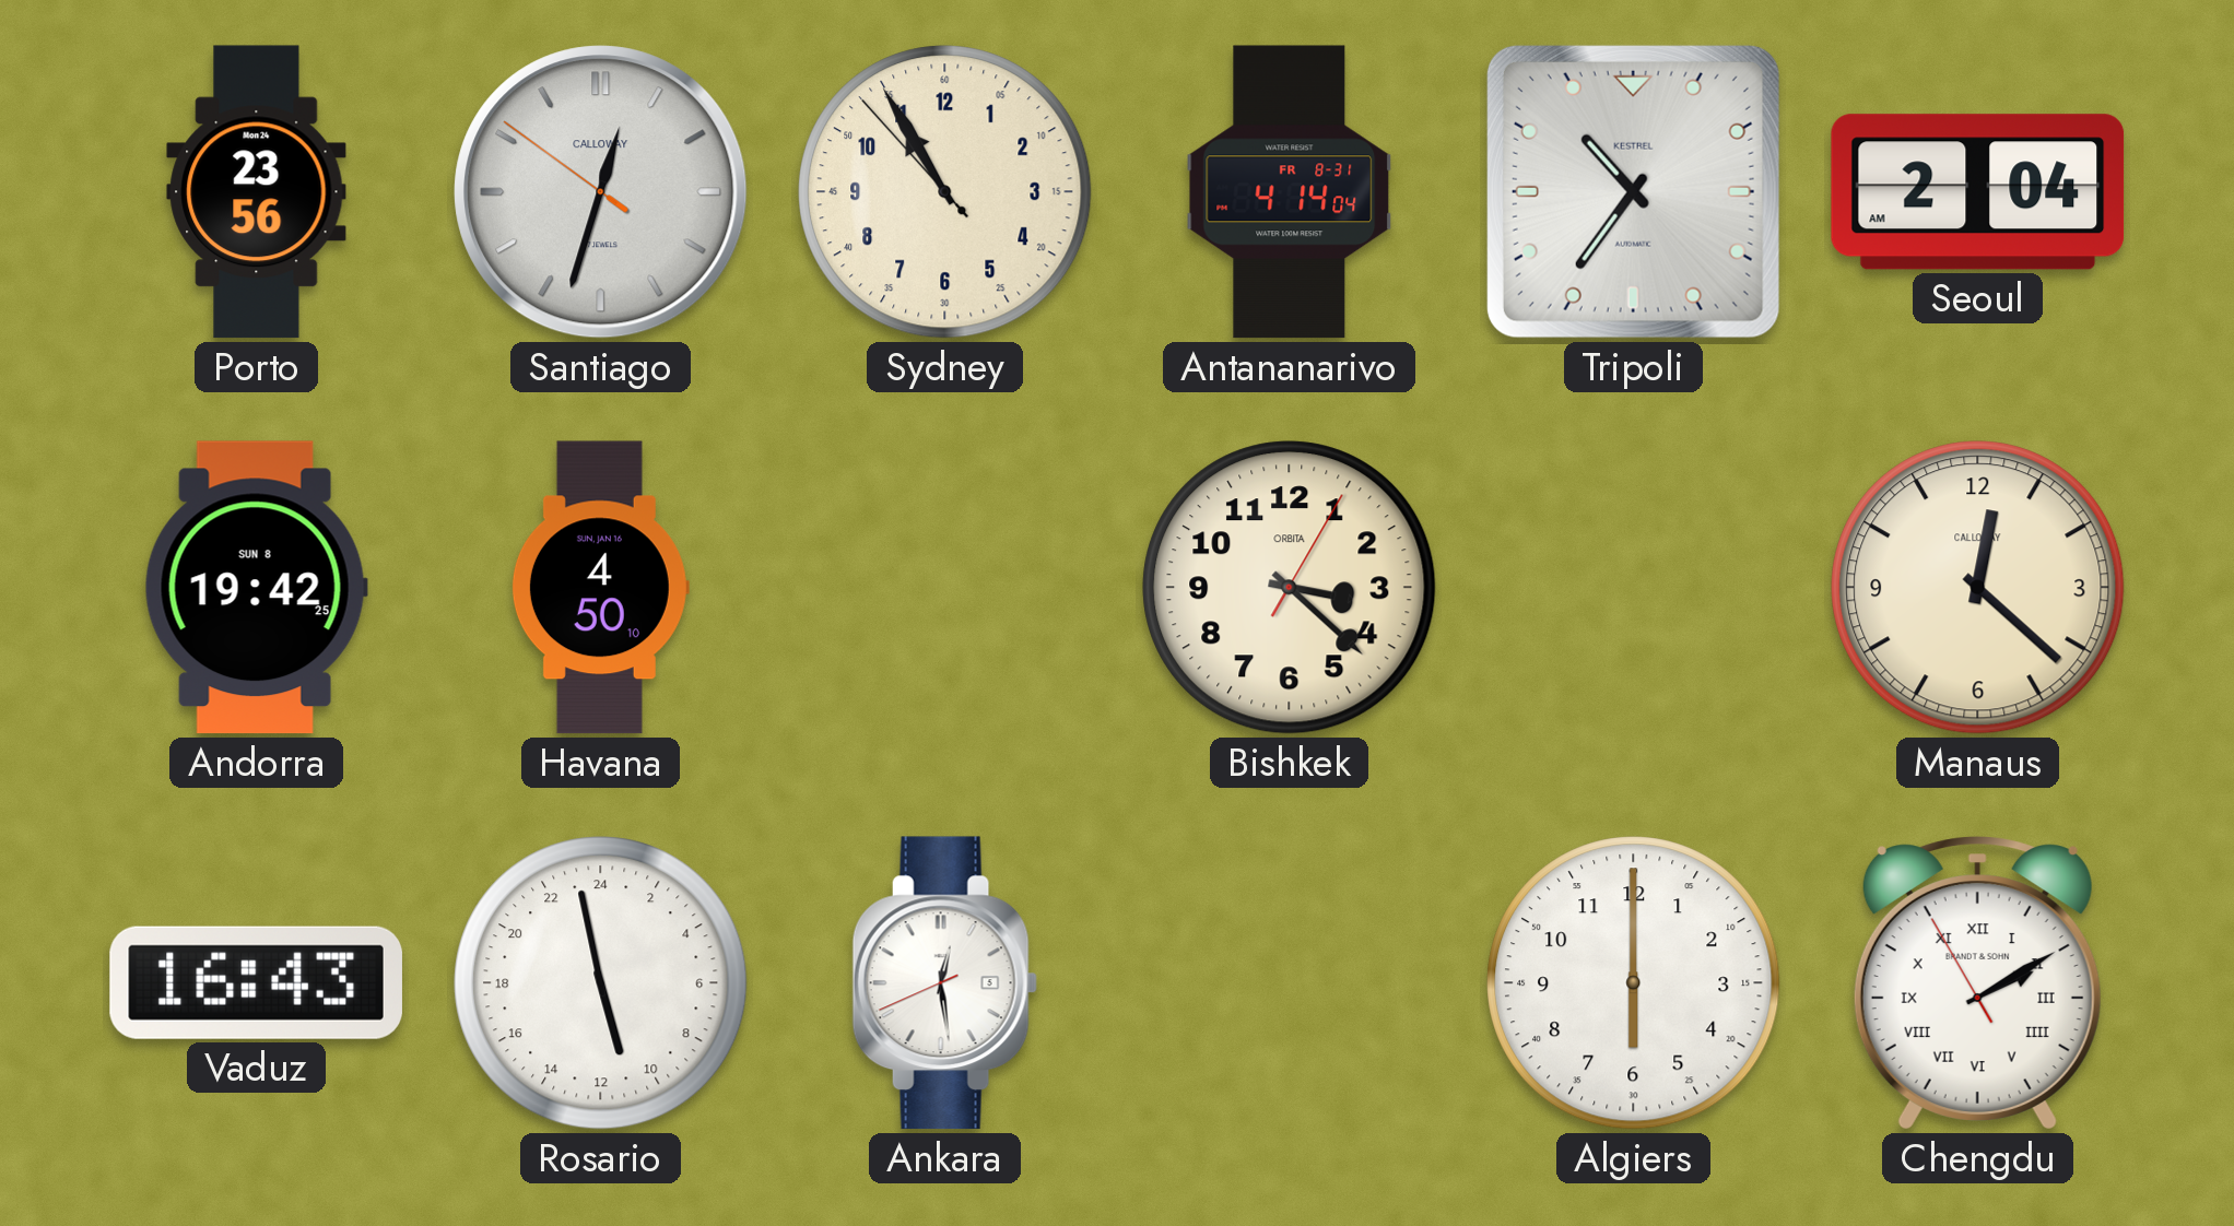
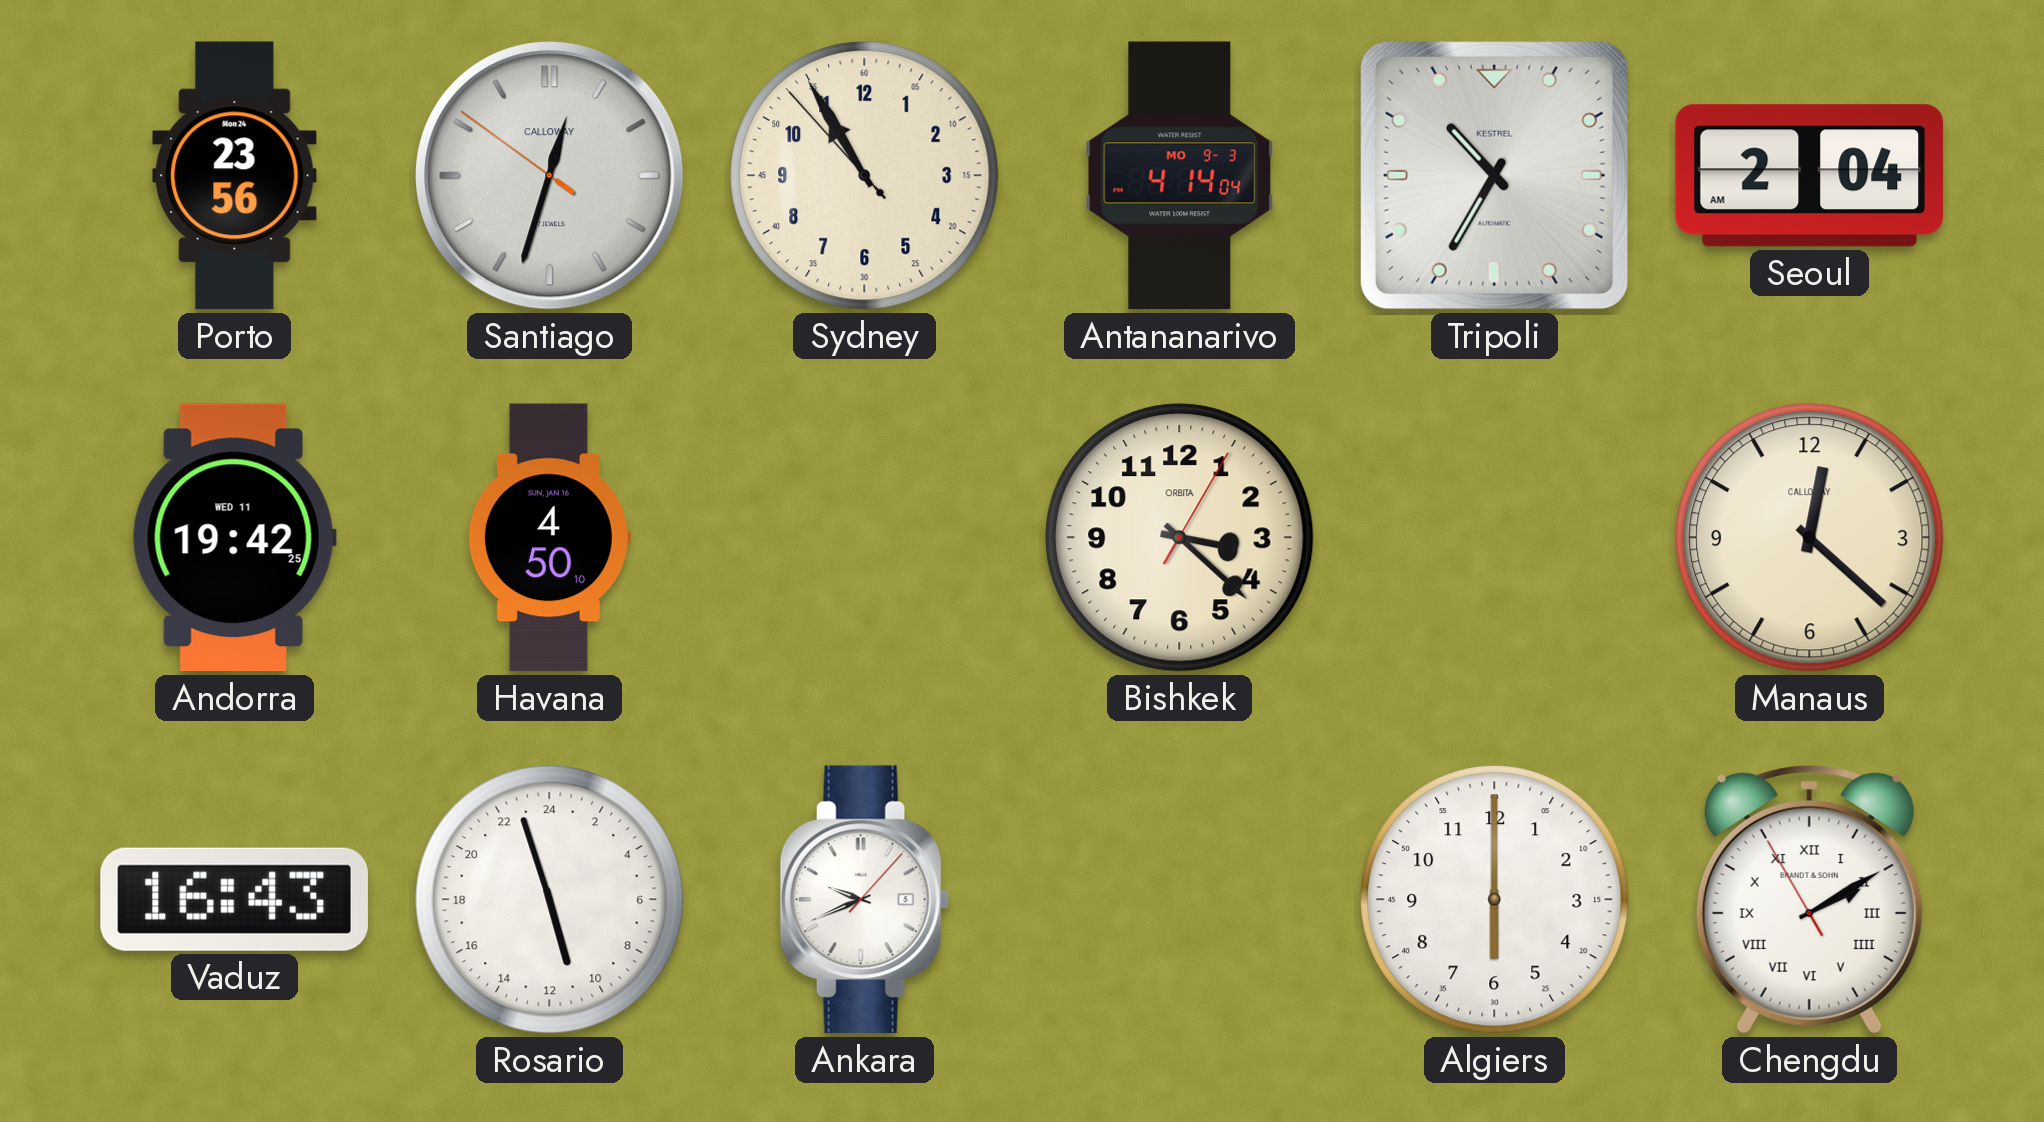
Antananarivo date: FR 8-31 -> MO 9-3 (1180, 176)
Tripoli: 10:36 -> 10:35 (1494, 175)
Andorra date: SUN 8 -> WED 11 (234, 538)
Rosario: 10:58 -> 10:57 (550, 900)
Ankara: 12:28 -> 9:41 (864, 900)
